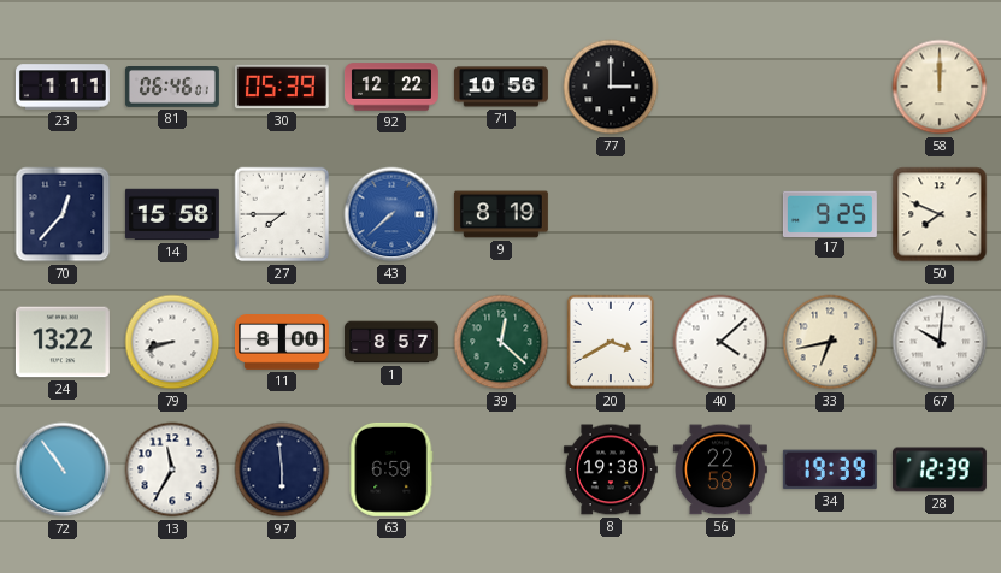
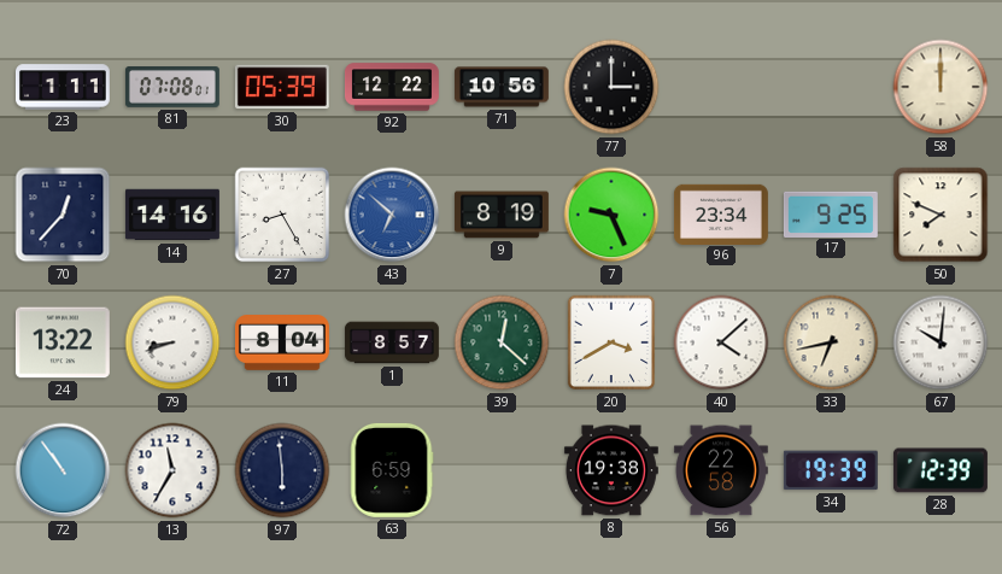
81: 06:46 -> 07:08 (172, 88)
14: 15:58 -> 14:16 (172, 215)
27: 7:45 -> 8:25 (282, 215)
43: 7:38 -> 6:52 (392, 215)
7: none -> 9:26 (611, 215)
96: none -> 23:34 (721, 213)
11: 8:00 -> 8:04 (282, 344)
